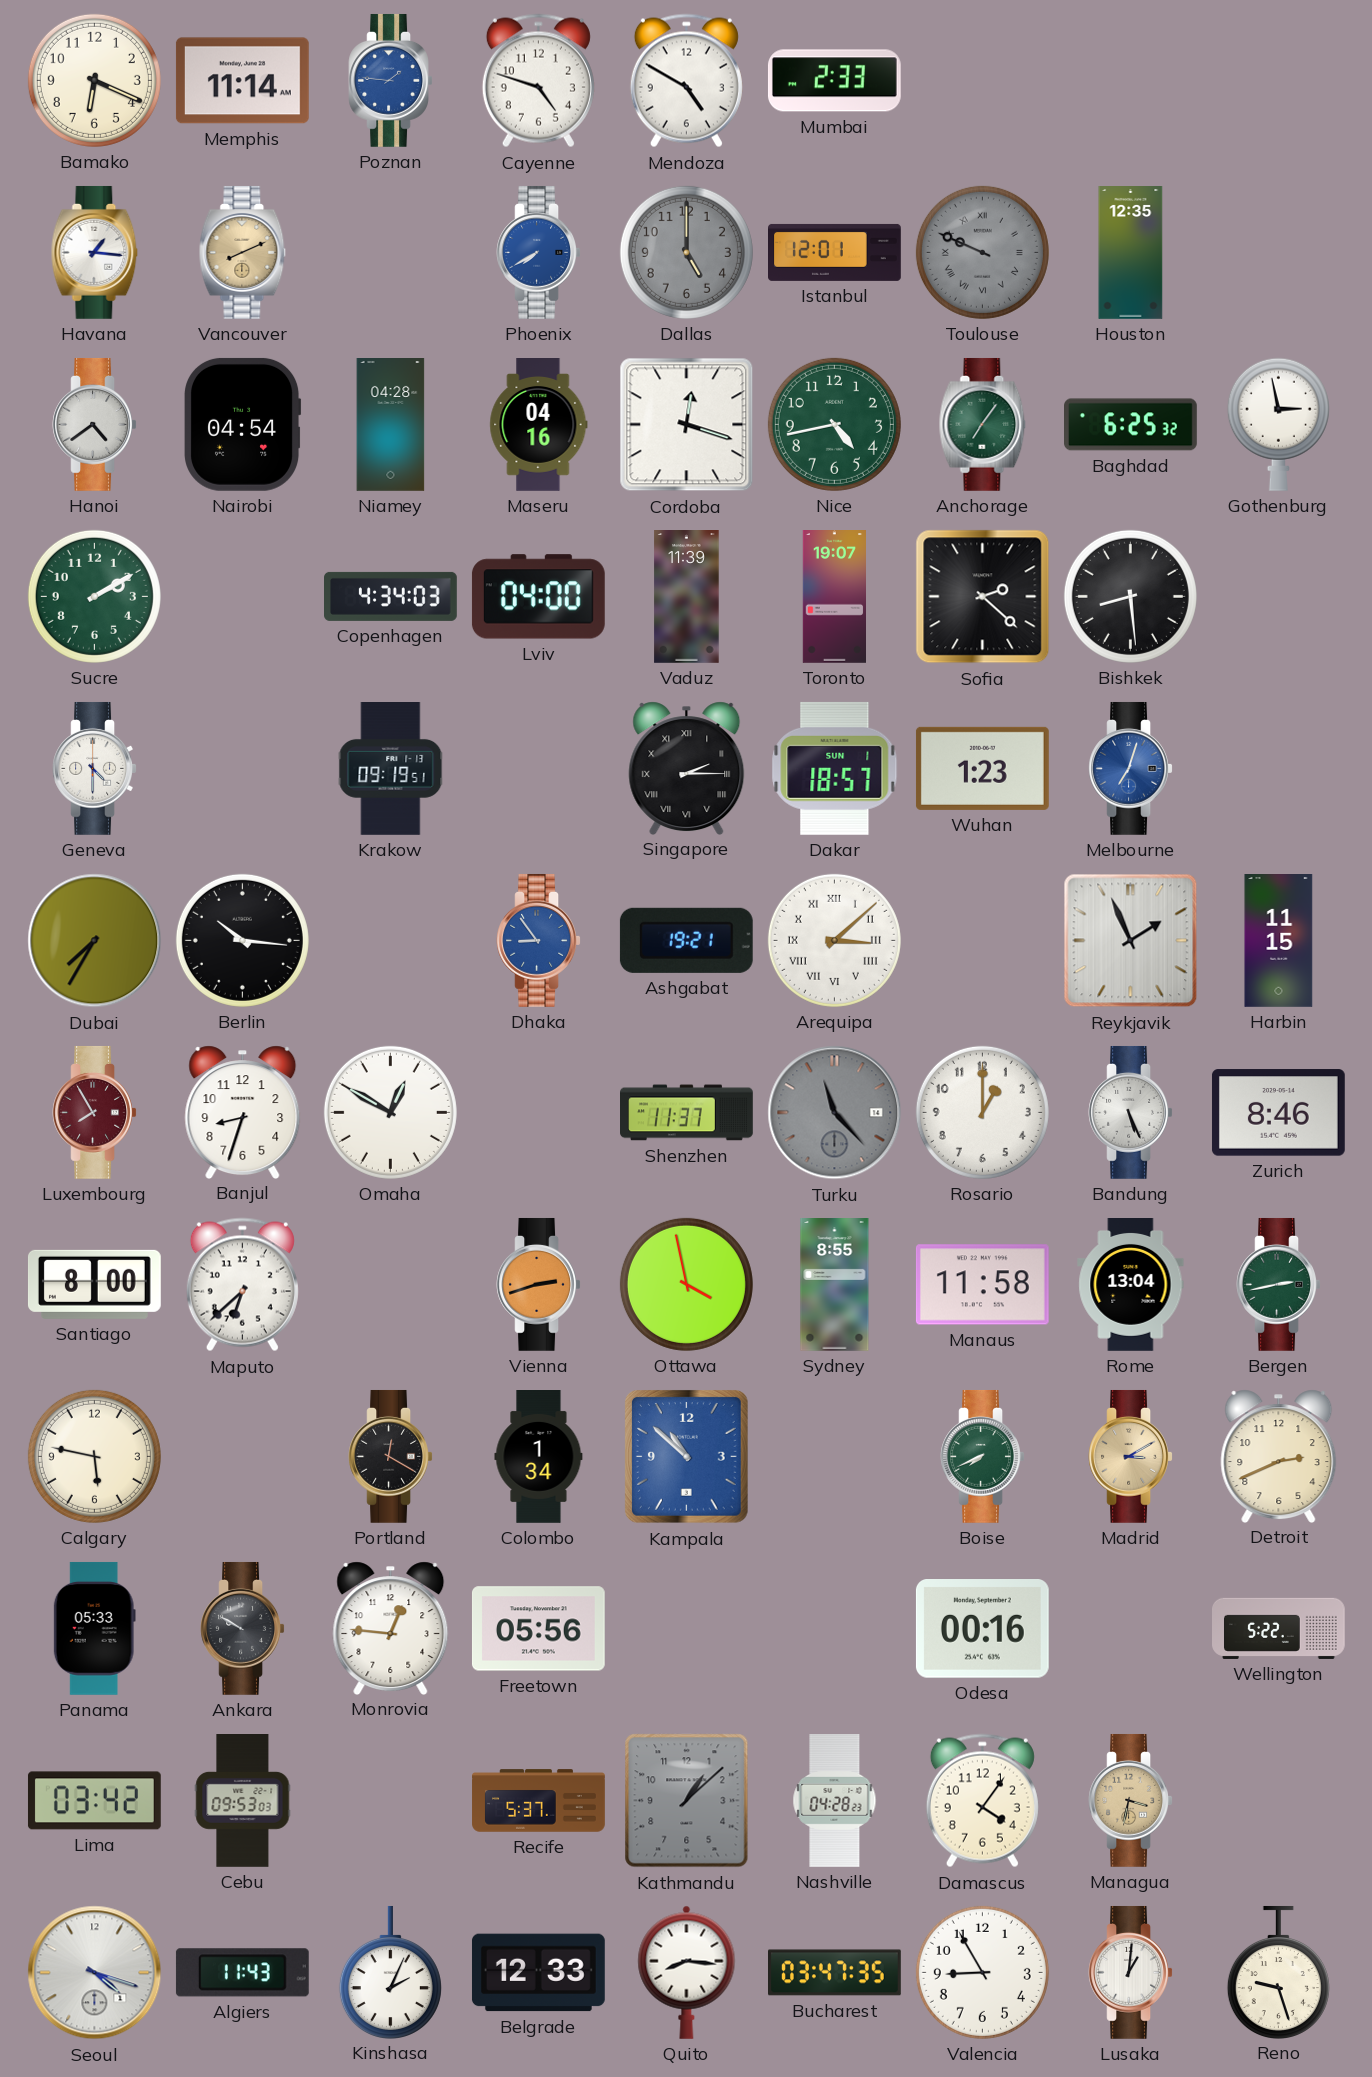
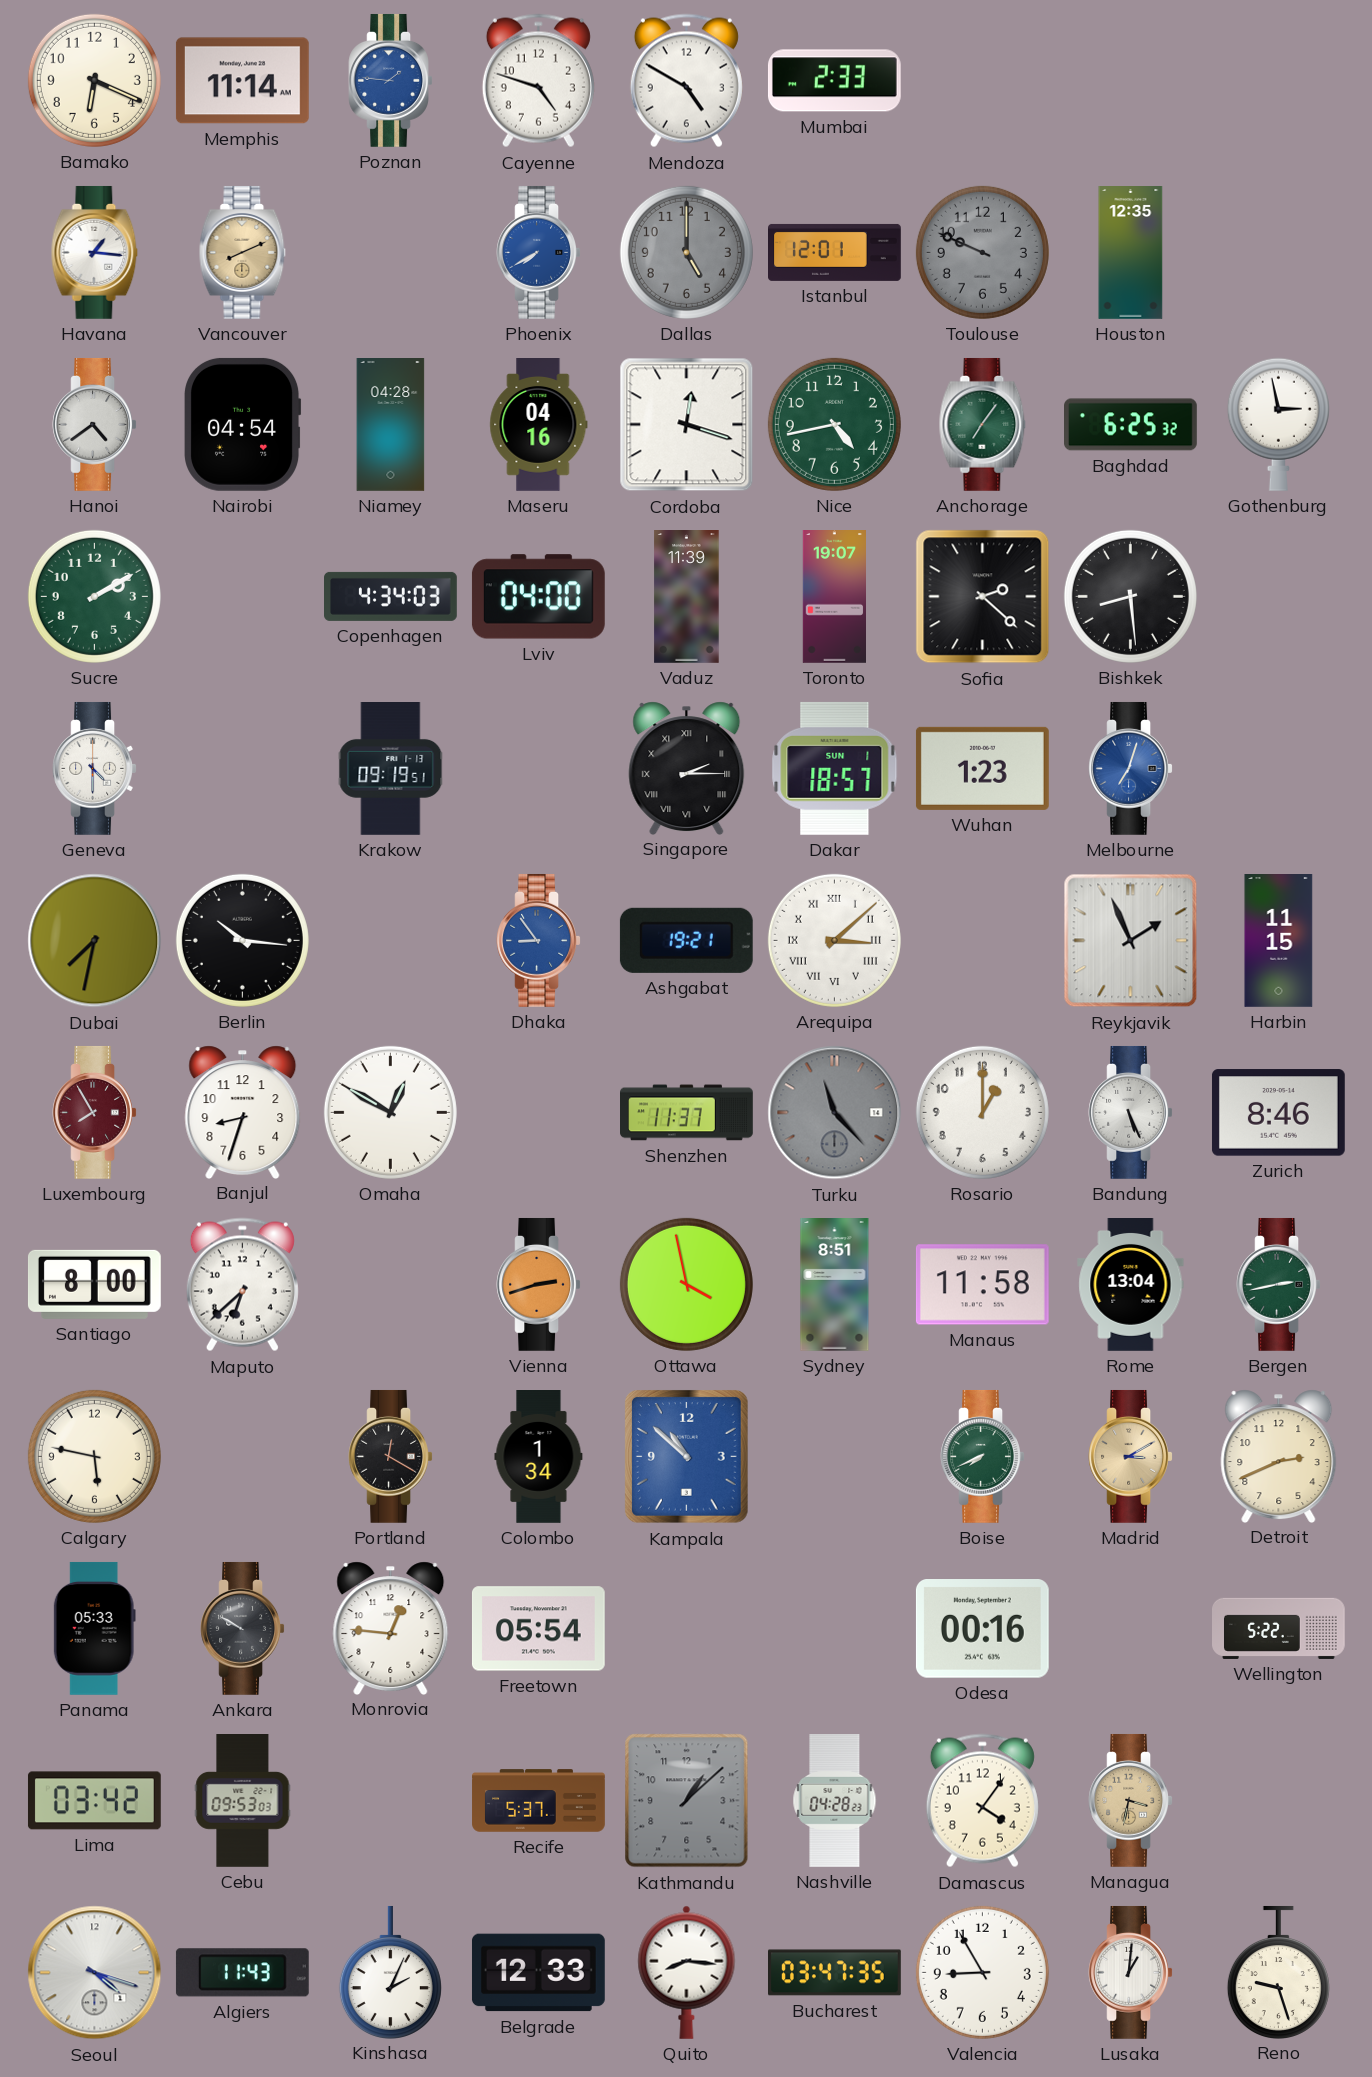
Toulouse numerals: Roman -> Arabic (982, 252)
Dubai: 7:35 -> 7:32 (95, 941)
Sydney: 8:55 -> 8:51 (835, 1285)
Freetown: 05:56 -> 05:54 (538, 1629)
